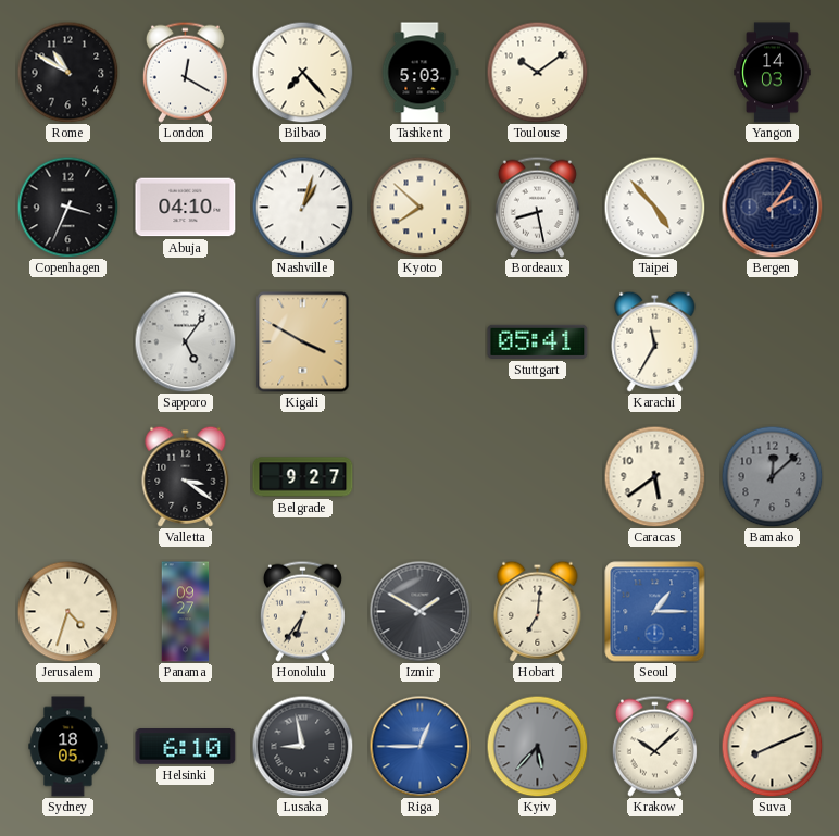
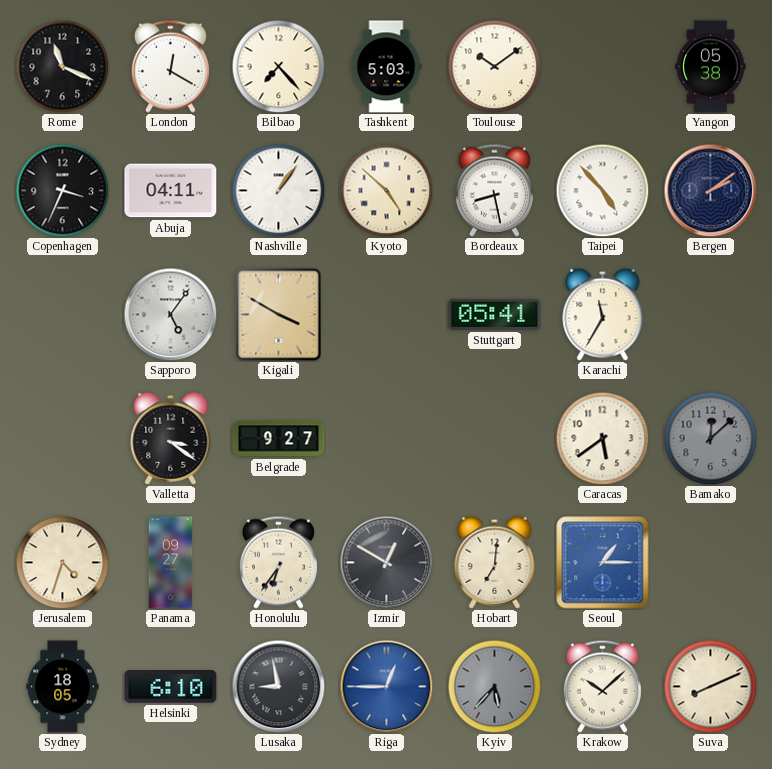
Rome: 10:50 -> 11:19 (62, 66)
Yangon: 14:03 -> 05:38 (711, 67)
Abuja: 04:10 -> 04:11 (171, 191)
Nashville: 1:03 -> 1:06 (278, 190)
Kyoto: 7:52 -> 4:52 (386, 190)
Bergen: 2:06 -> 2:09 (710, 190)
Izmir: 1:50 -> 12:50 (386, 562)
